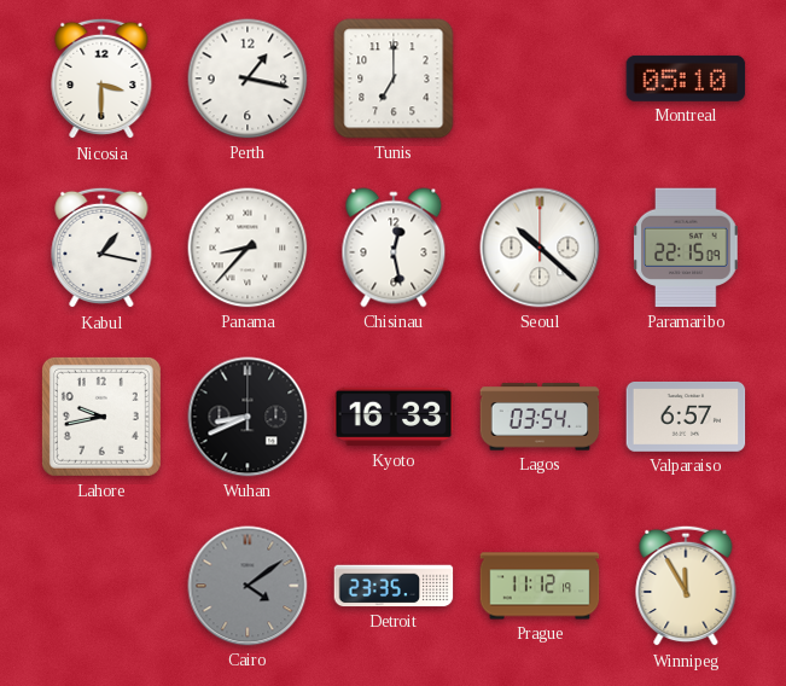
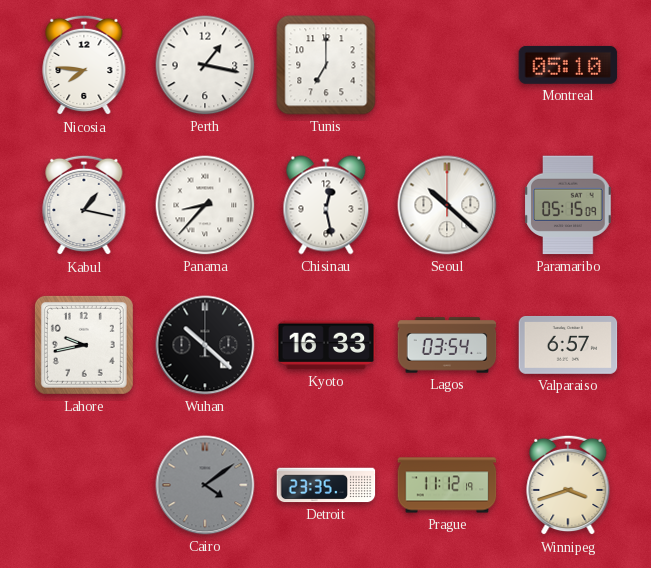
Nicosia: 3:30 -> 7:46 (84, 65)
Paramaribo: 22:15 -> 05:15 (568, 205)
Wuhan: 8:41 -> 10:22 (205, 345)
Winnipeg: 11:55 -> 3:42 (568, 485)
